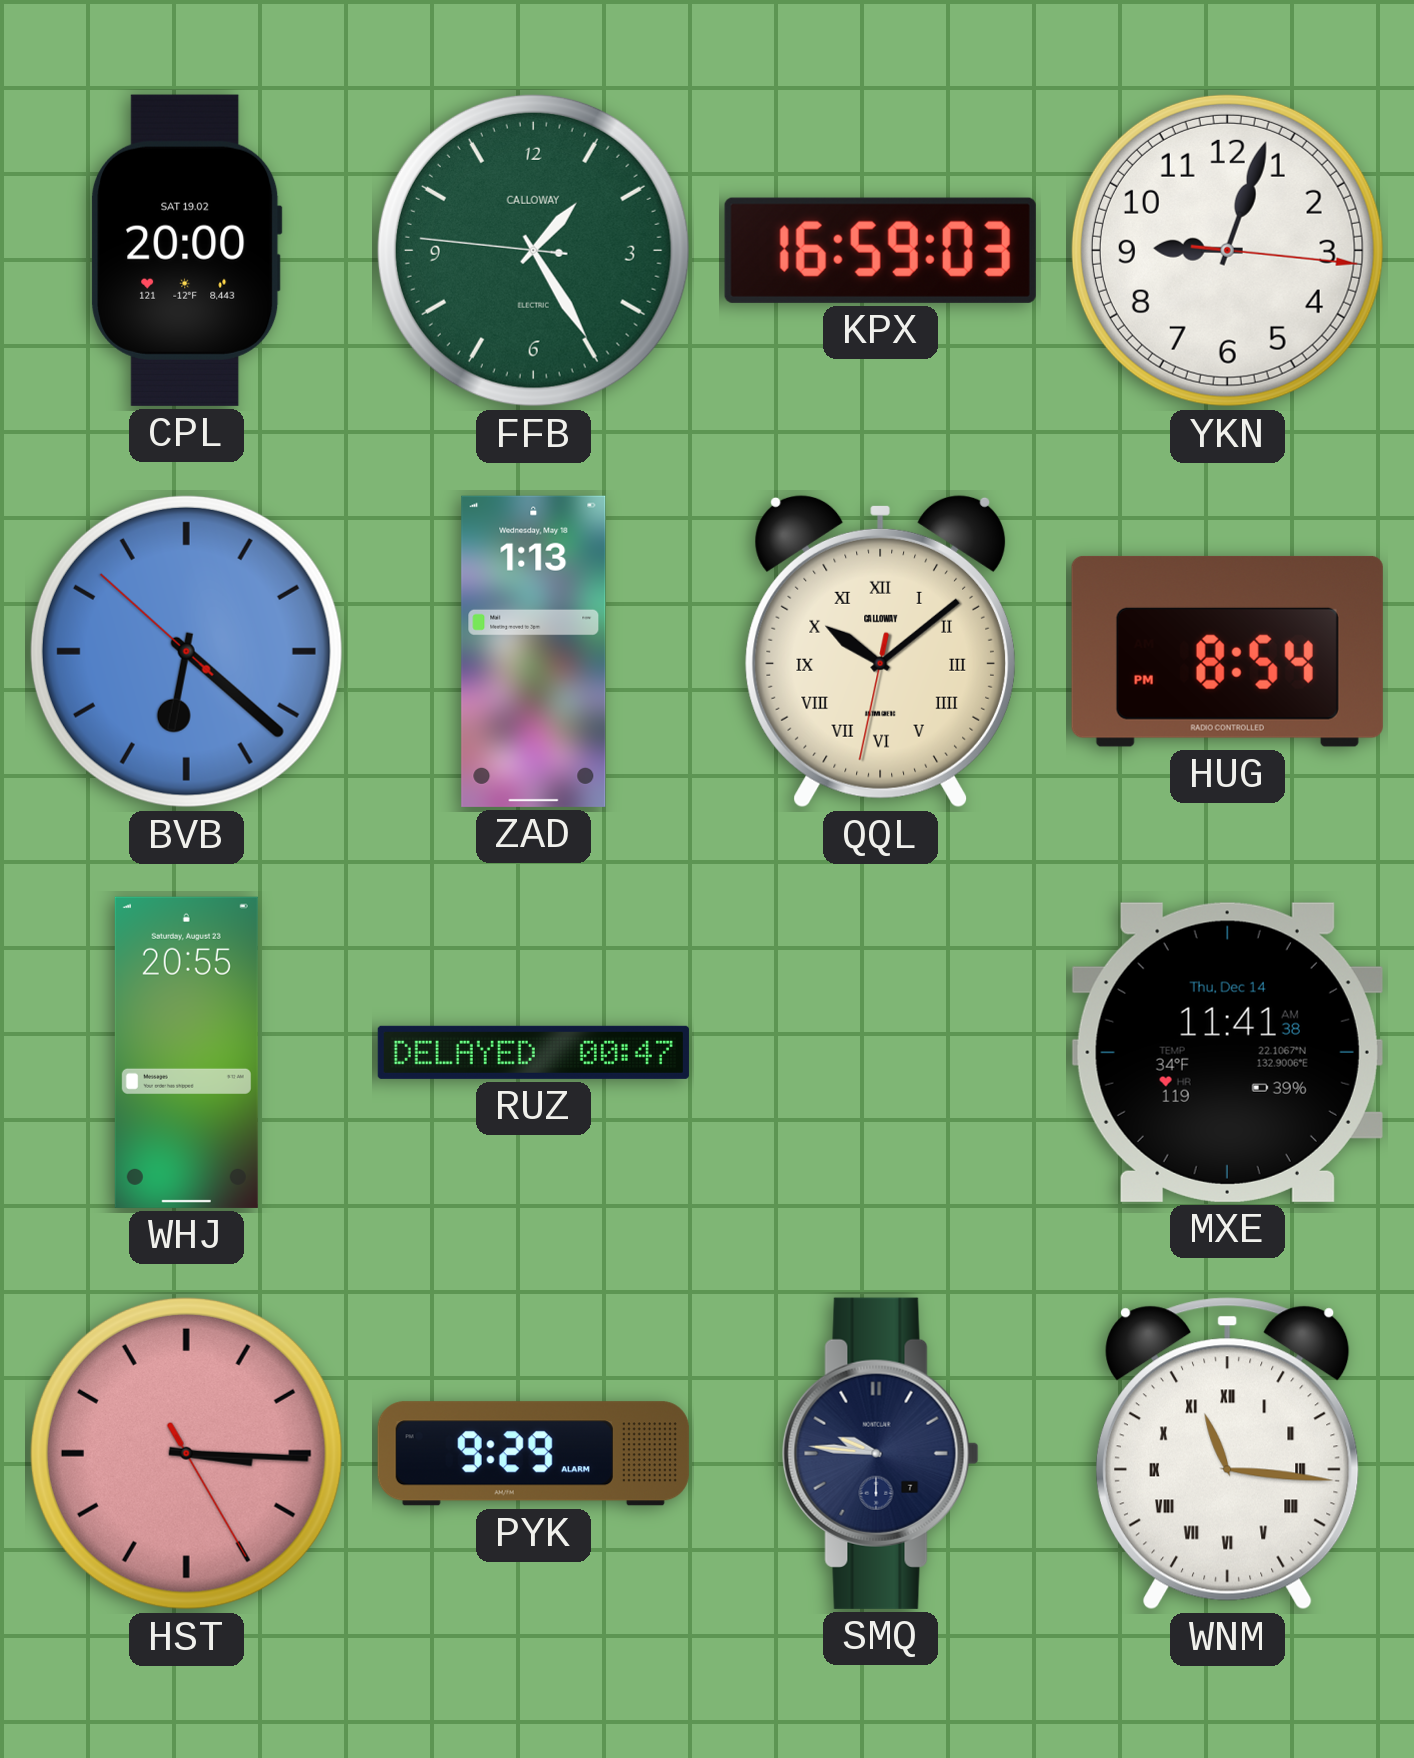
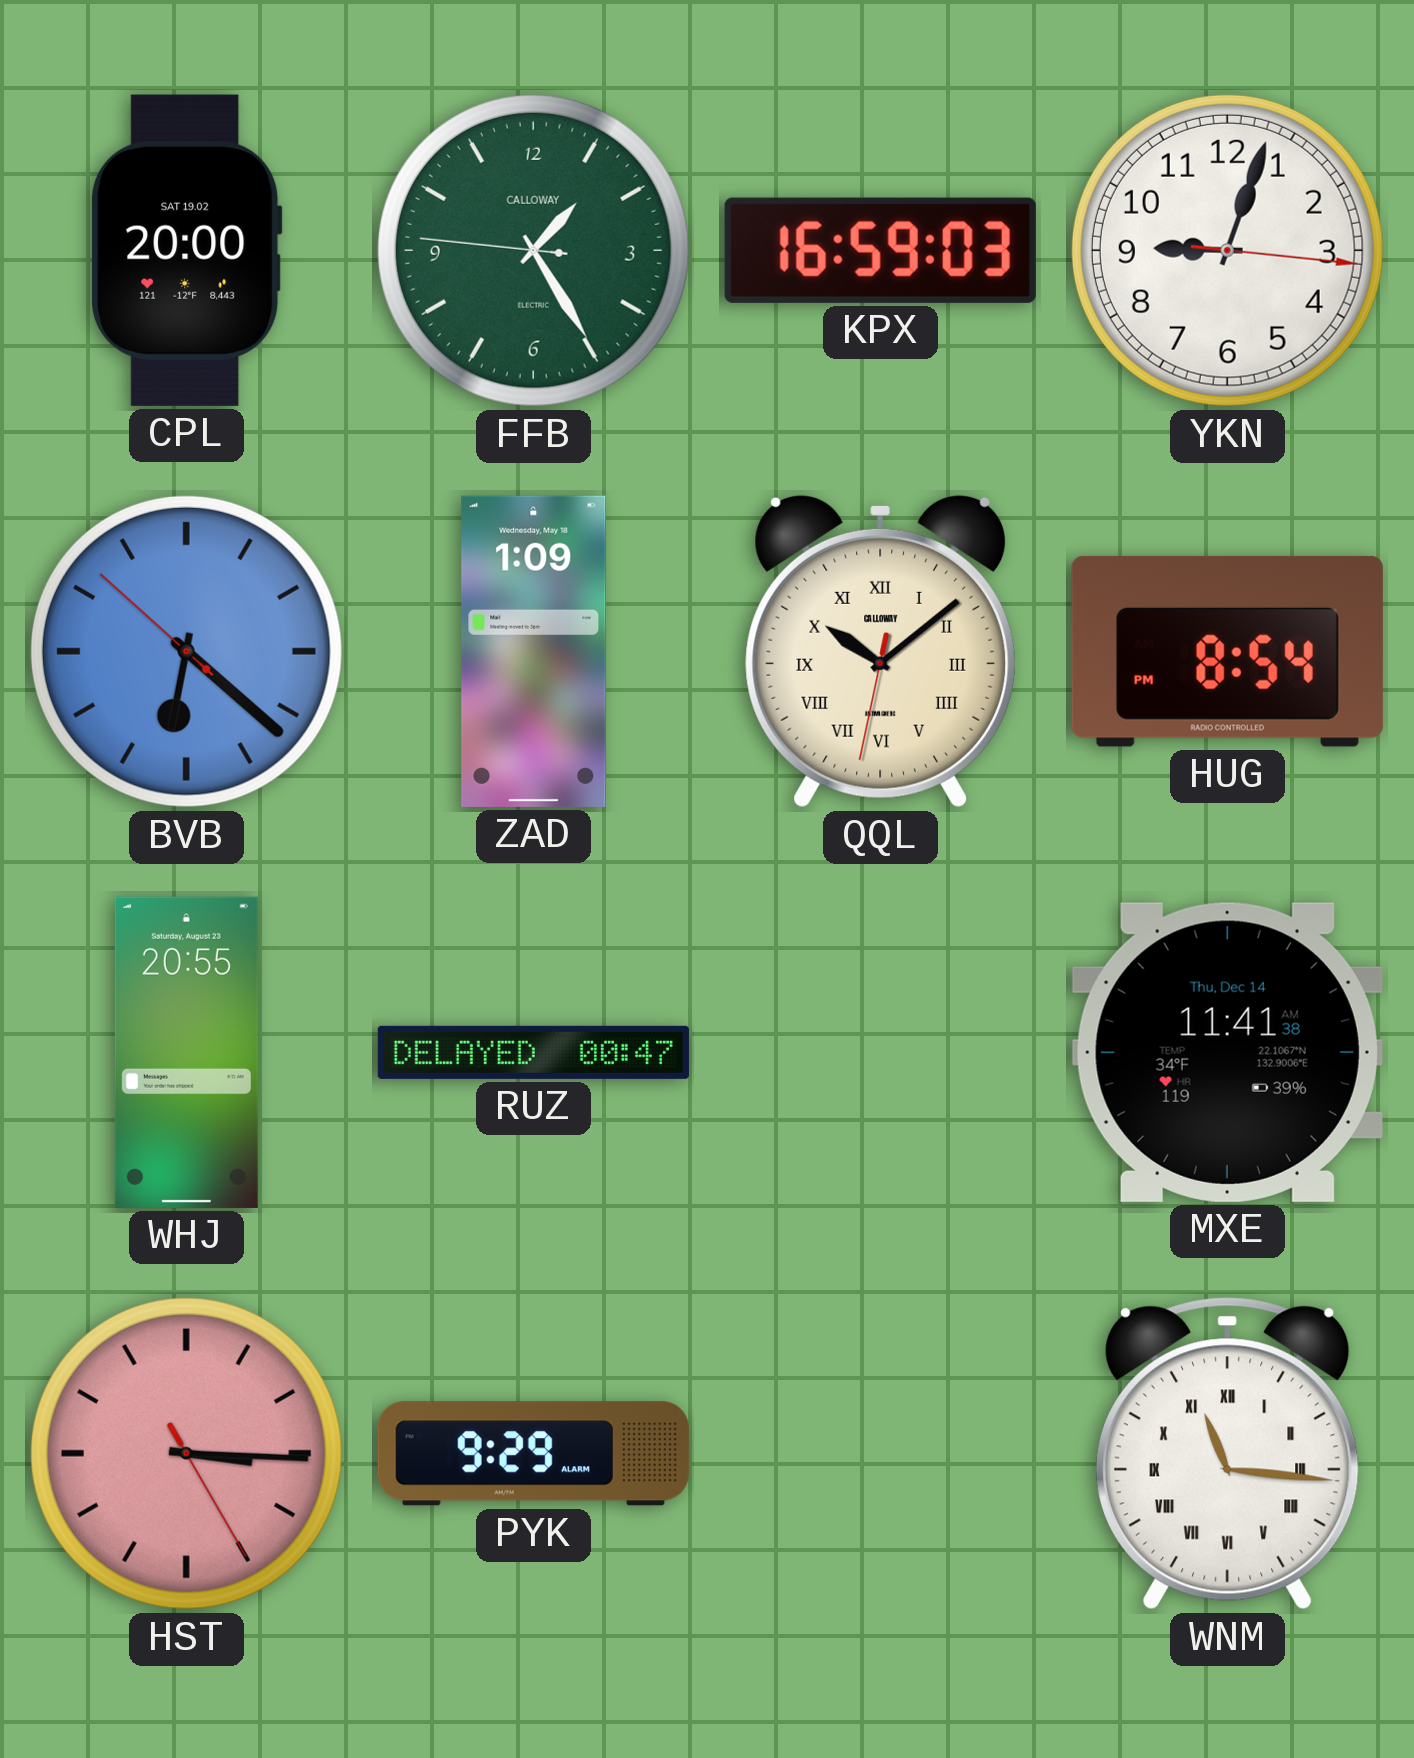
ZAD: 1:13 -> 1:09 (534, 651)
SMQ: 9:46 -> none (880, 1453)
